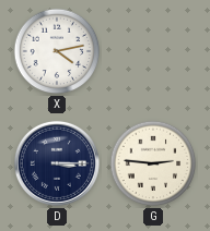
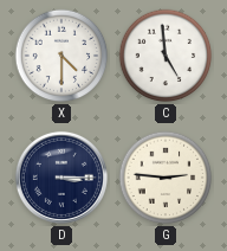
X: 4:13 -> 4:30 (61, 56)
C: none -> 4:59 (166, 56)
